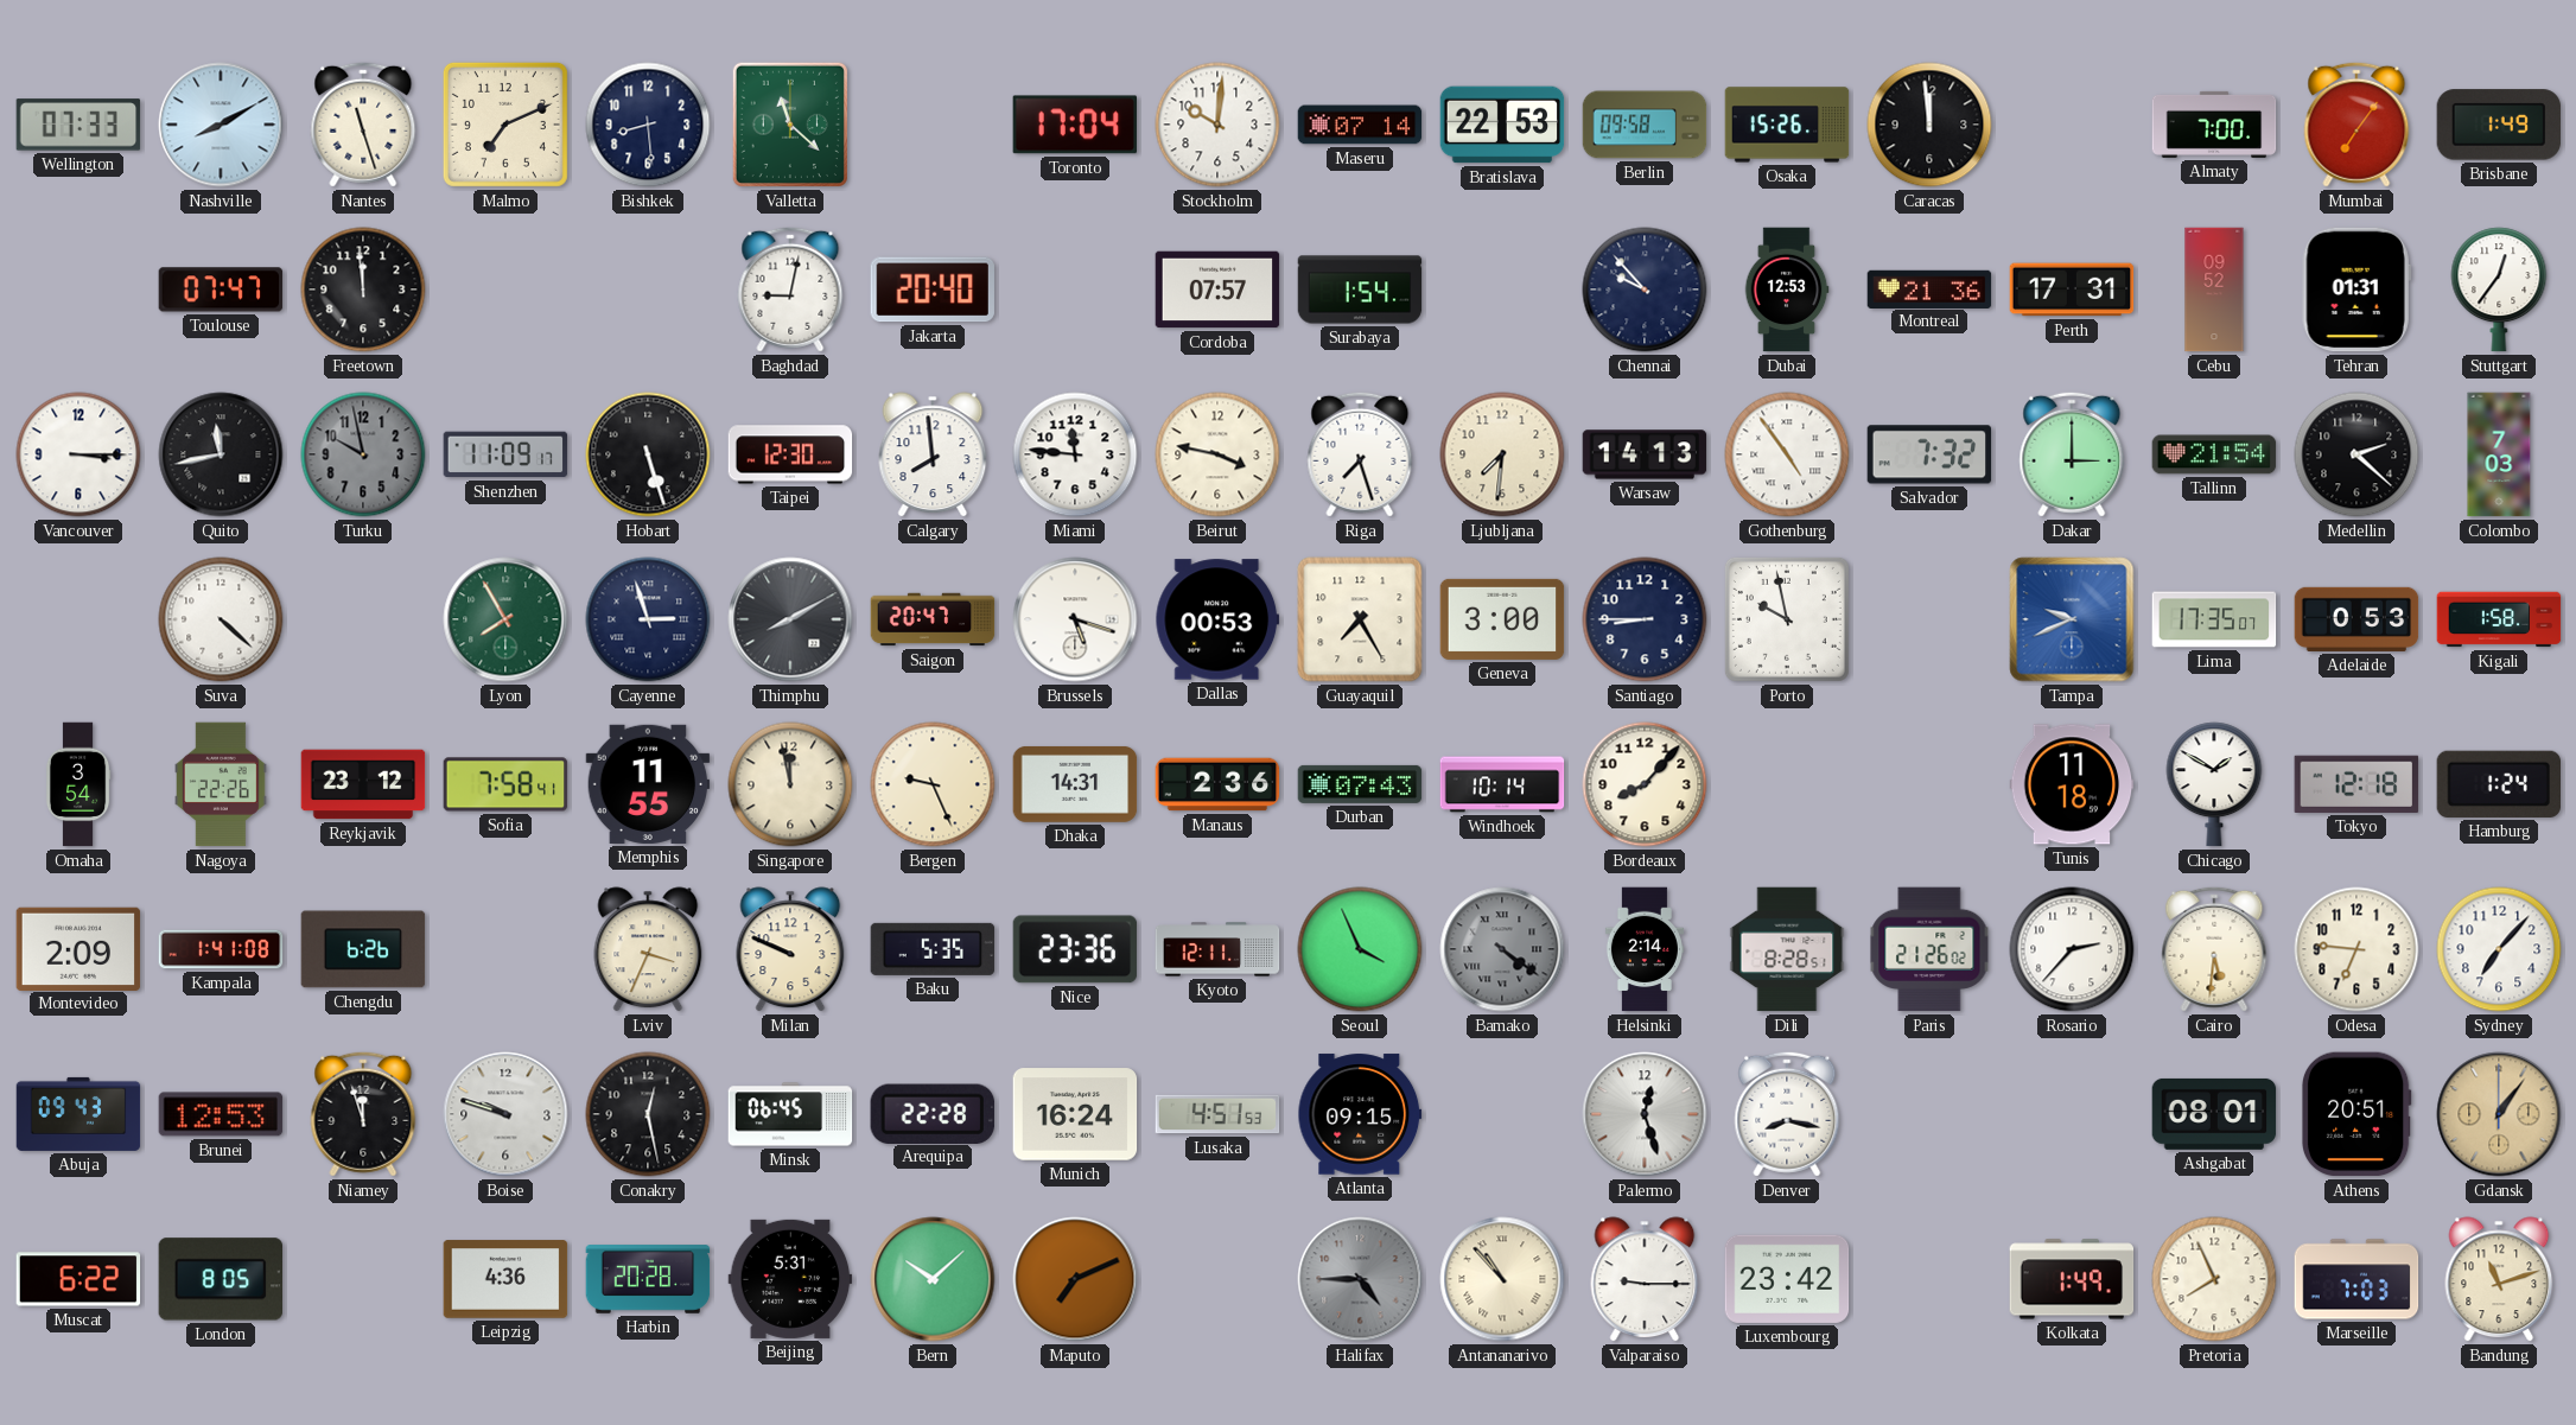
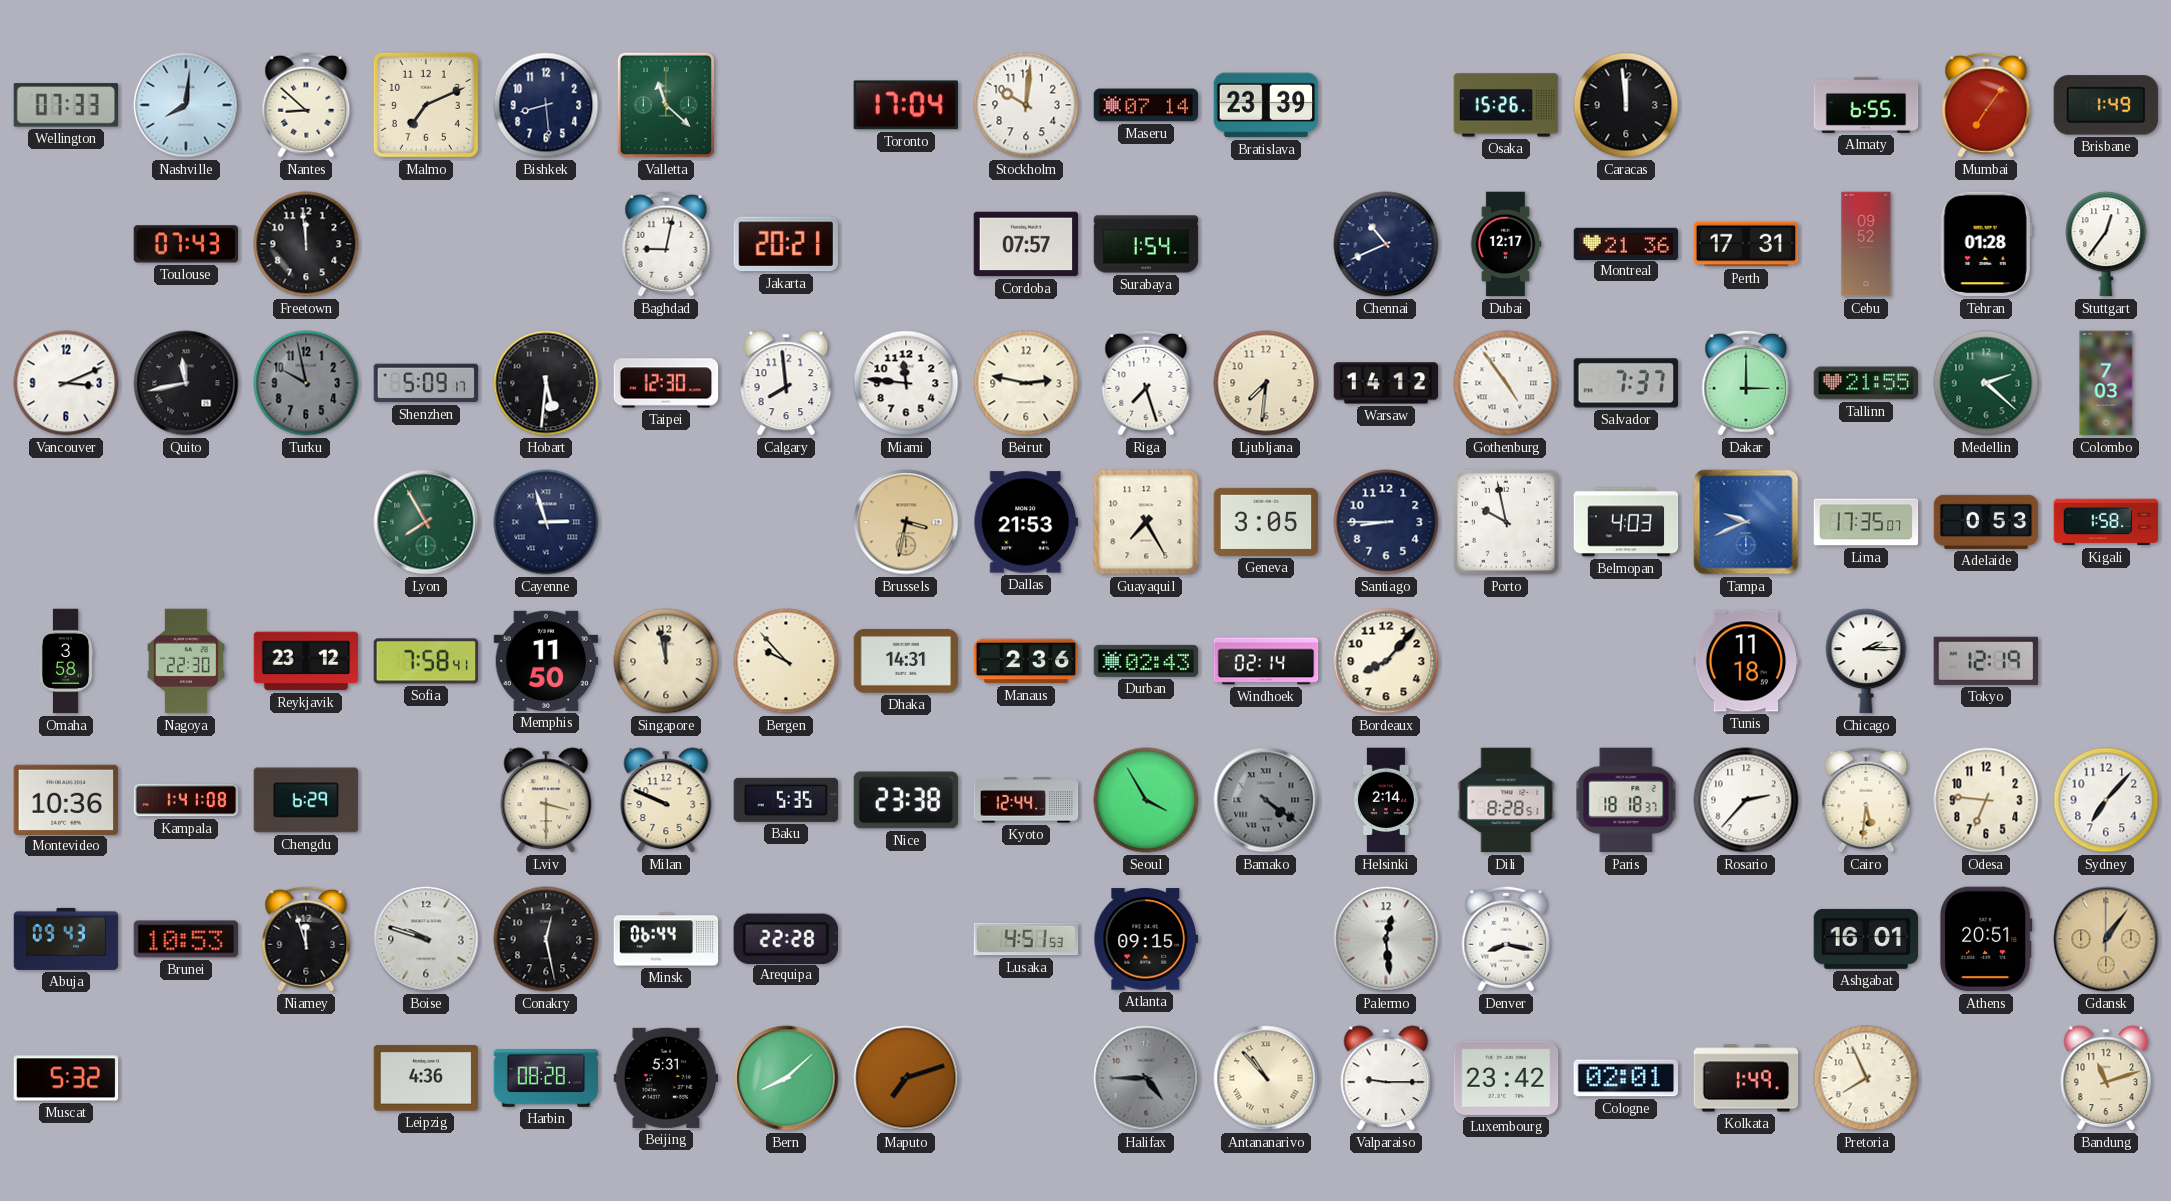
Nashville: 8:10 -> 8:01 (186, 105)
Nantes: 11:27 -> 8:52 (306, 105)
Bratislava: 22:53 -> 23:39 (1266, 105)
Berlin: 09:58 -> none (1645, 125)
Almaty: 7:00 -> 6:55 (1866, 105)
Toulouse: 07:47 -> 07:43 (186, 244)
Jakarta: 20:40 -> 20:21 (785, 244)
Chennai: 9:53 -> 10:41 (1386, 244)
Dubai: 12:53 -> 12:17 (1506, 244)
Tehran: 01:31 -> 01:28 (1986, 244)
Vancouver: 3:15 -> 3:11 (66, 383)
Shenzhen: 11:09 -> 5:09 (426, 383)
Hobart: 5:27 -> 5:31 (546, 383)
Beirut: 3:47 -> 2:47 (1026, 383)
Warsaw: 14:13 -> 14:12 (1386, 383)
Salvador: 7:32 -> 7:37 (1626, 383)
Tallinn: 21:54 -> 21:55 (1866, 383)
Medellin dial: black -> green (1986, 383)
Suva: 4:22 -> none (221, 619)
Thimphu: 8:10 -> none (790, 619)
Saigon: 20:47 -> none (933, 619)
Brussels: 5:18 -> 3:32 (906, 522)
Brussels dial: white -> champagne (906, 522)
Dallas: 00:53 -> 21:53 (1026, 522)
Geneva: 3:00 -> 3:05 (1266, 522)
Belmopan: none -> 4:03 (1626, 522)
Omaha: 3:54 -> 3:58 (66, 661)
Nagoya: 22:26 -> 22:30 (187, 661)
Memphis: 11:55 -> 11:50 (546, 661)
Bergen: 9:26 -> 9:53 (786, 661)
Durban: 07:43 -> 02:43 (1146, 661)
Windhoek: 10:14 -> 02:14 (1266, 661)
Chicago: 1:50 -> 2:15 (1866, 661)
Tokyo: 12:18 -> 12:19 (1986, 661)
Hamburg: 1:24 -> none (2498, 784)
Montevideo: 2:09 -> 10:36 (66, 799)
Chengdu: 6:26 -> 6:29 (306, 800)
Lviv: 3:34 -> 3:30 (546, 800)
Nice: 23:36 -> 23:38 (906, 800)
Kyoto: 12:11 -> 12:44 (1026, 800)
Seoul: 3:56 -> 3:55 (1146, 800)
Paris: 21:26 -> 18:18 (1626, 800)
Brunei: 12:53 -> 10:53 (186, 939)
Minsk: 06:45 -> 06:44 (666, 939)
Munich: 16:24 -> none (1075, 1114)
Palermo: 12:27 -> 12:29 (1386, 939)
Ashgabat: 08:01 -> 16:01 (1866, 939)
Muscat: 6:22 -> 5:32 (66, 1078)
London: 8:05 -> none (220, 1279)
Harbin: 20:28 -> 08:28 (546, 1078)
Bern: 10:08 -> 8:08 (786, 1078)
Maputo: 7:11 -> 7:12 (906, 1078)
Cologne: none -> 02:01 (1626, 1078)
Marseille: 7:03 -> none (2356, 1279)
